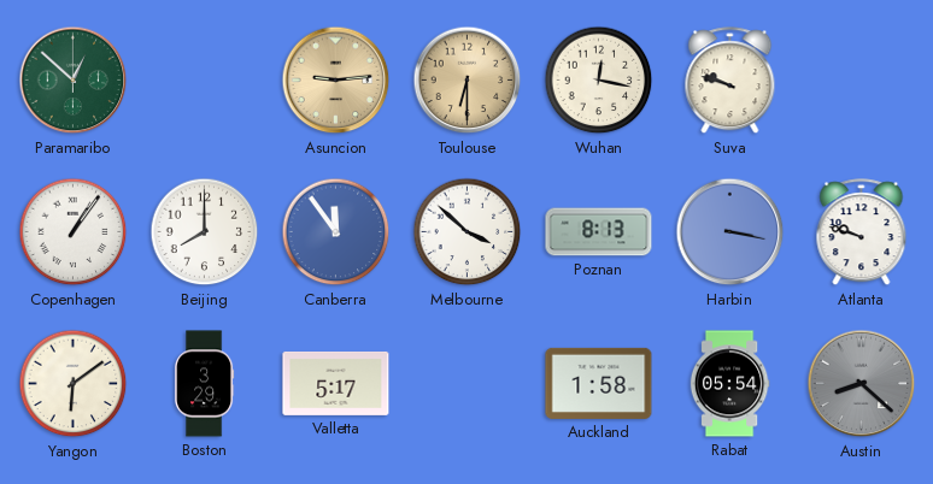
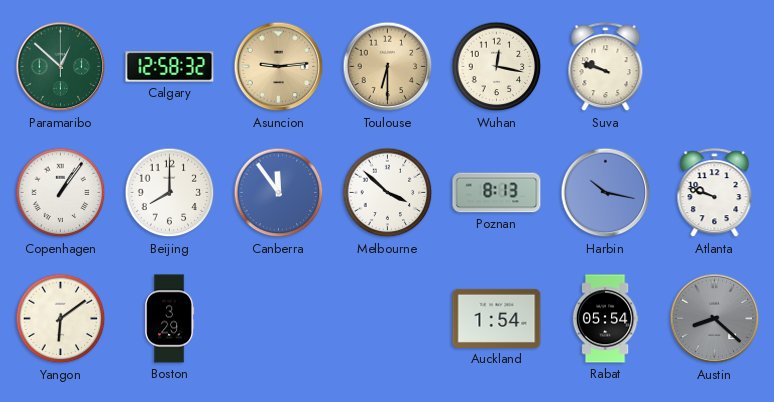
Calgary: none -> 12:58 (170, 67)
Harbin: 3:17 -> 10:17 (606, 193)
Valletta: 5:17 -> none (336, 383)
Auckland: 1:58 -> 1:54 (497, 318)
